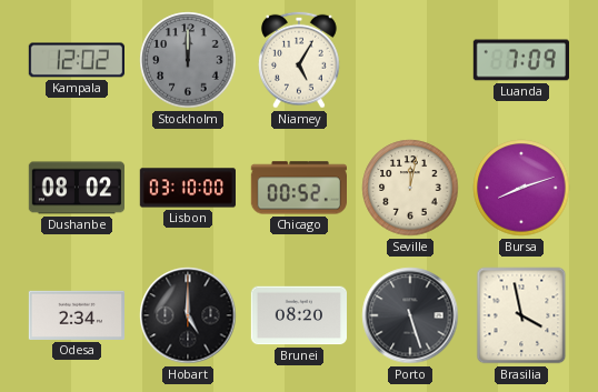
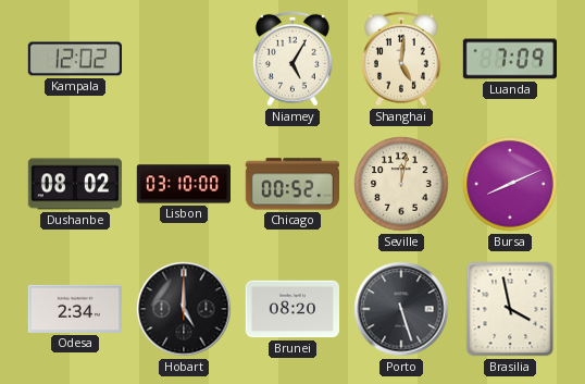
Stockholm: 12:00 -> none (188, 60)
Shanghai: none -> 5:01 (401, 59)
Bursa: 8:12 -> 8:11 (510, 184)
